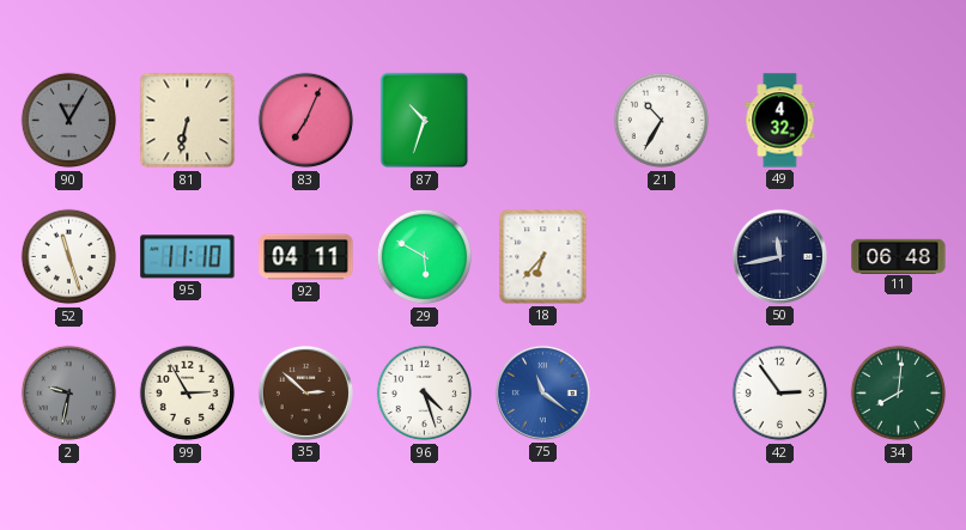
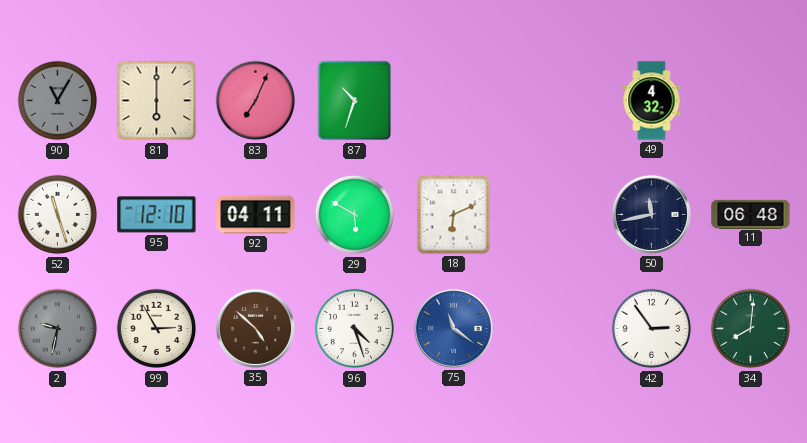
81: 6:32 -> 6:00 (157, 101)
21: 10:35 -> none (662, 121)
95: 11:10 -> 12:10 (157, 215)
18: 6:37 -> 6:11 (454, 215)
35: 2:52 -> 4:52 (255, 328)
